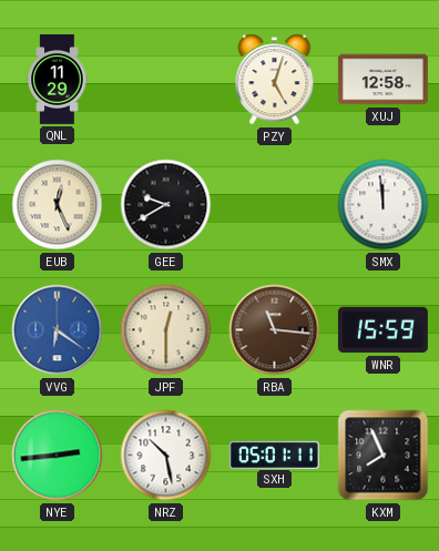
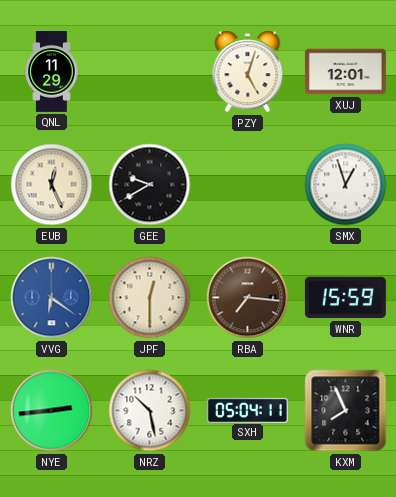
XUJ: 12:58 -> 12:01 (345, 72)
SMX: 11:59 -> 12:57 (346, 185)
RBA: 11:16 -> 7:16 (248, 298)
SXH: 05:01 -> 05:04 (247, 410)
